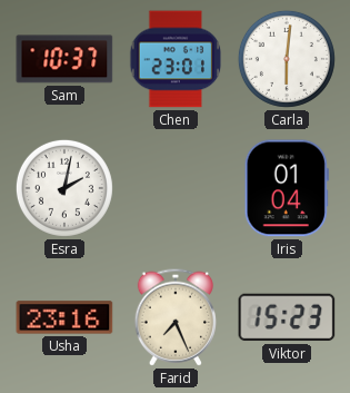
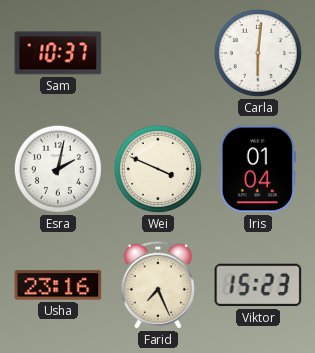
Chen: 23:01 -> none (176, 59)
Wei: none -> 3:49 (158, 169)
